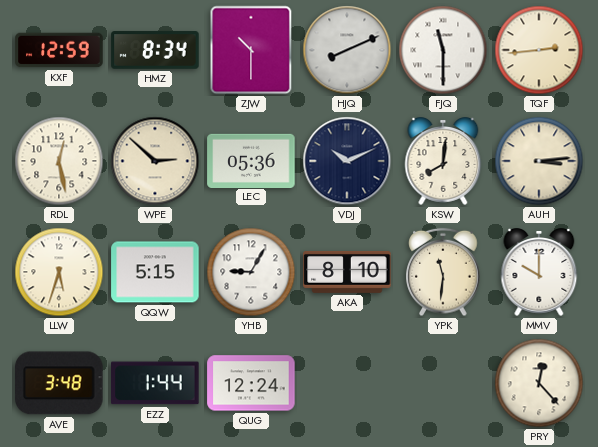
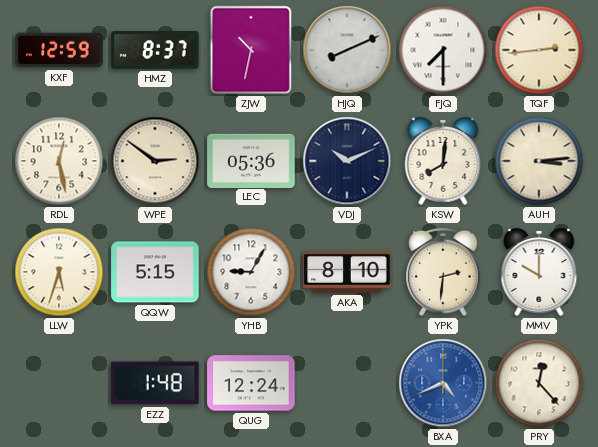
HMZ: 8:34 -> 8:37 (155, 50)
ZJW: 10:30 -> 10:32 (251, 50)
FJQ: 11:30 -> 7:30 (443, 50)
WPE: 2:52 -> 2:51 (155, 161)
YPK: 11:31 -> 2:31 (443, 272)
AVE: 3:48 -> none (59, 383)
EZZ: 1:44 -> 1:48 (155, 383)
BXA: none -> 4:41 (443, 383)
